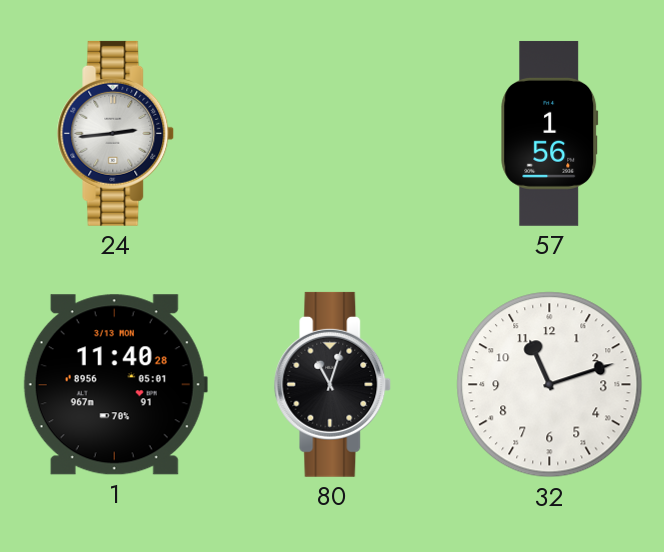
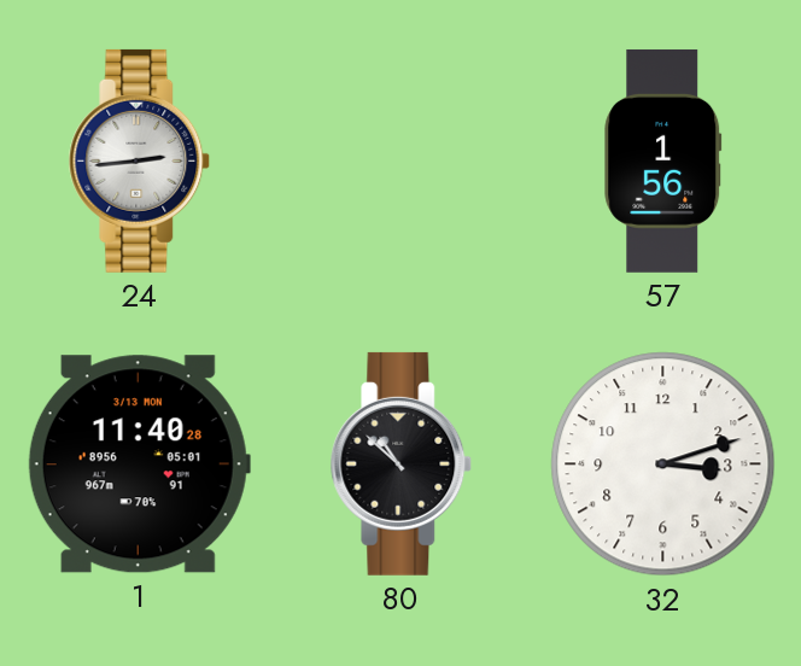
80: 11:03 -> 10:52 (402, 463)
32: 11:12 -> 3:12 (663, 465)
